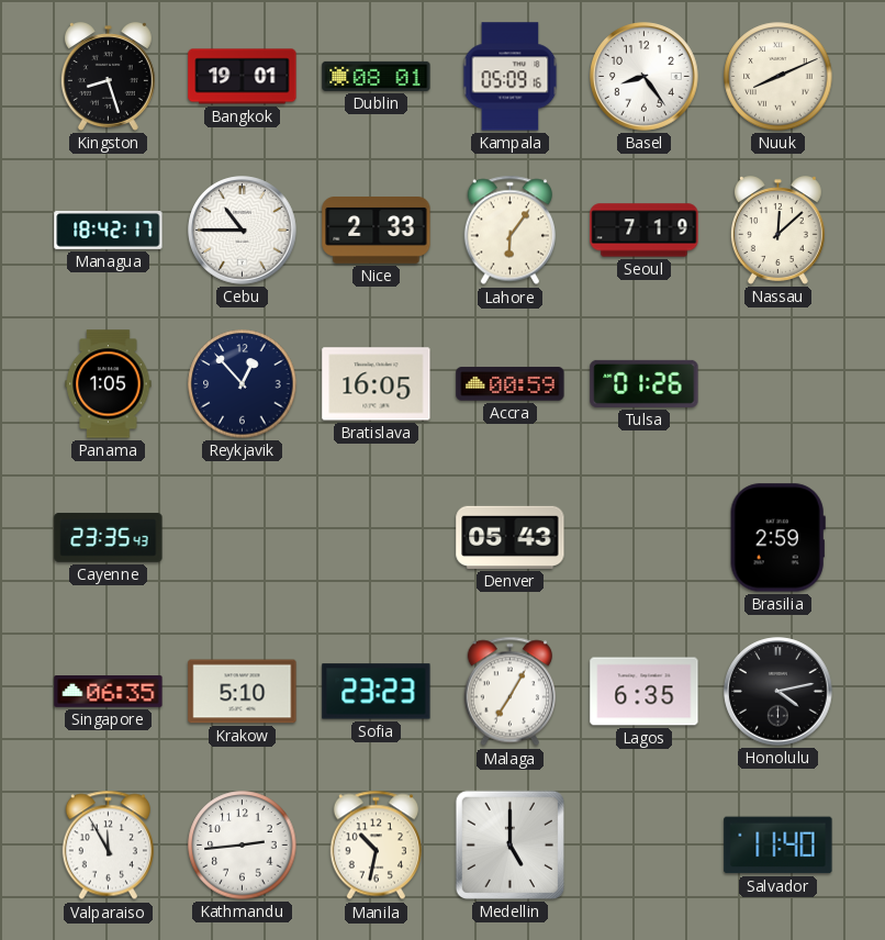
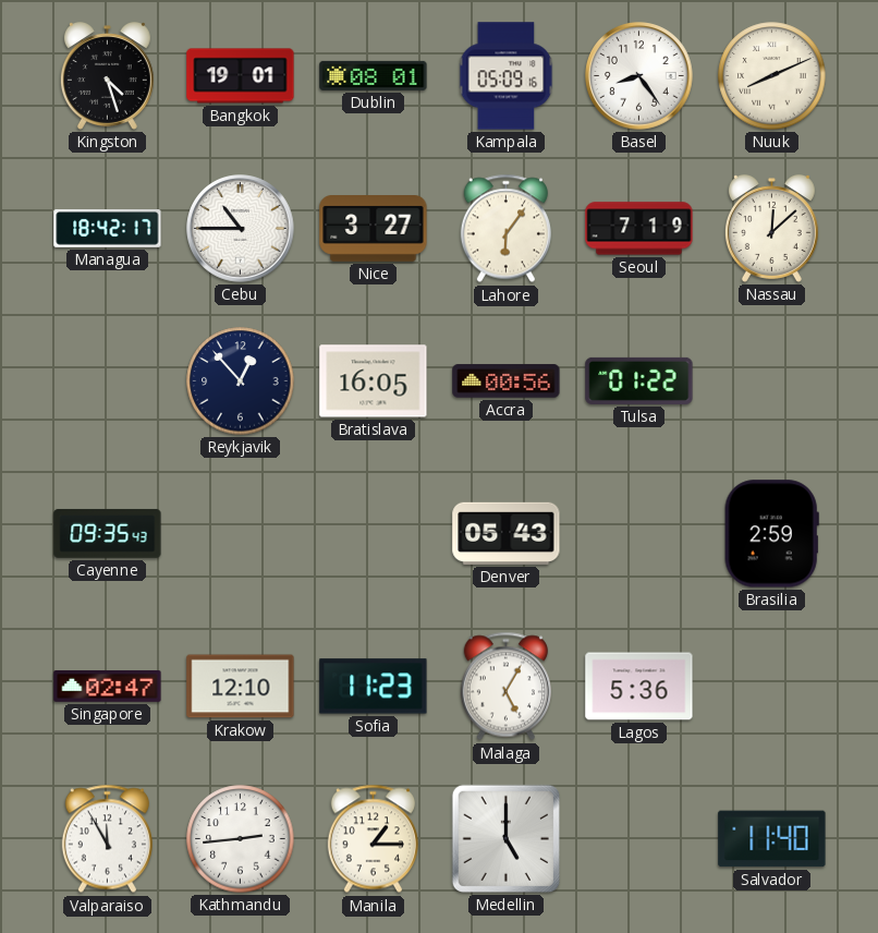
Kingston: 8:27 -> 4:27 (107, 76)
Nice: 2:33 -> 3:27 (374, 229)
Panama: 1:05 -> none (109, 384)
Accra: 00:59 -> 00:56 (507, 381)
Tulsa: 01:26 -> 01:22 (639, 380)
Cayenne: 23:35 -> 09:35 (108, 533)
Singapore: 06:35 -> 02:47 (108, 687)
Krakow: 5:10 -> 12:10 (241, 687)
Sofia: 23:23 -> 11:23 (374, 687)
Malaga: 7:05 -> 5:05 (505, 687)
Lagos: 6:35 -> 5:36 (639, 687)
Honolulu: 4:13 -> none (778, 692)
Manila: 10:32 -> 1:15 (373, 839)
